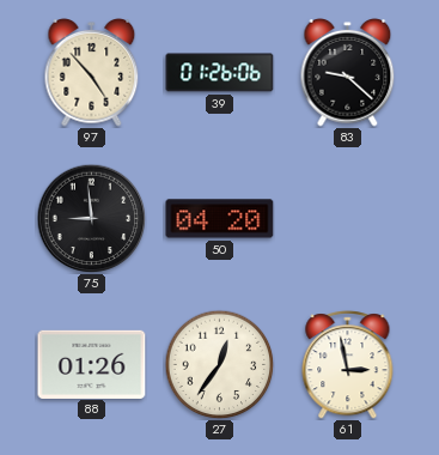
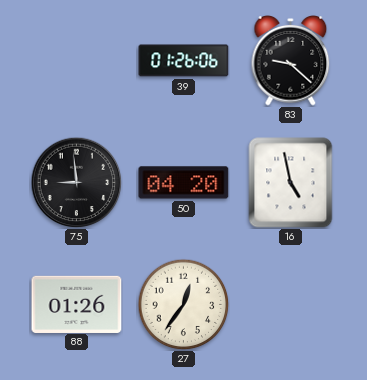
97: 4:53 -> none (92, 73)
16: none -> 4:58 (291, 183)
61: 2:58 -> none (348, 365)
